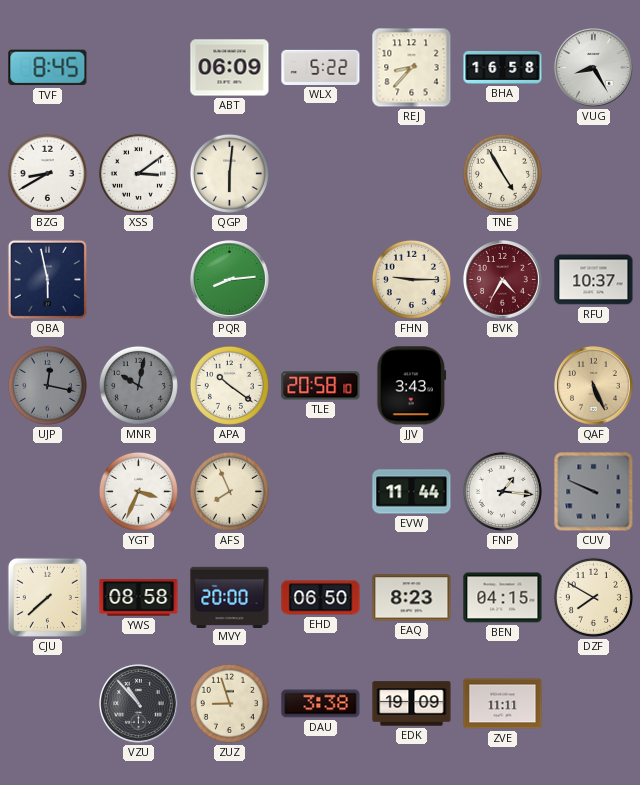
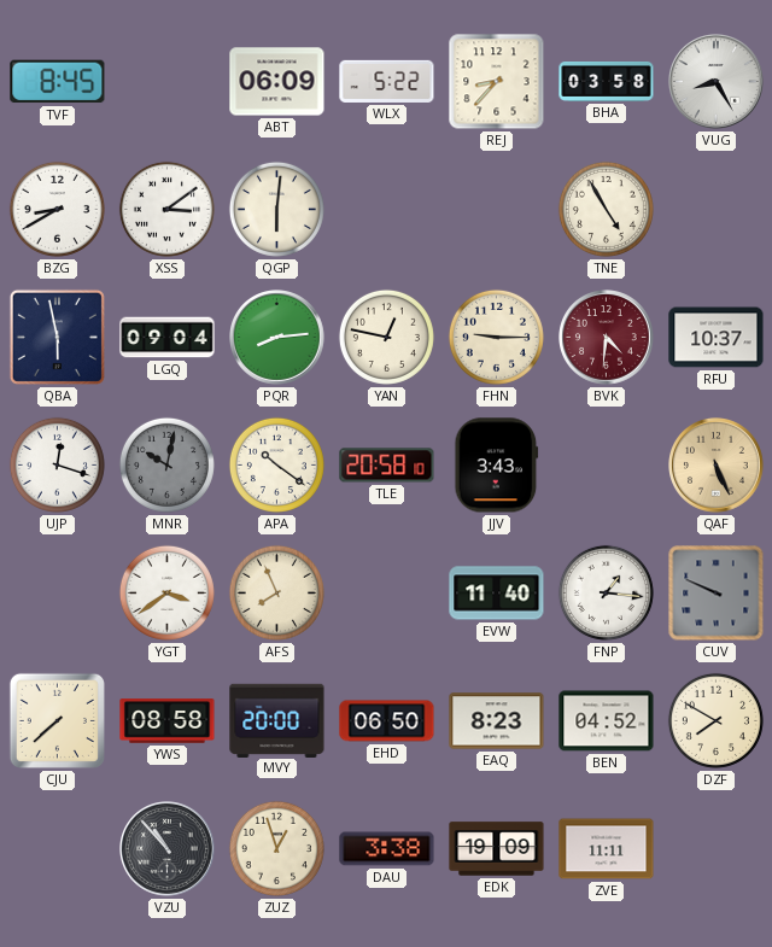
BHA: 16:58 -> 03:58 (607, 81)
LGQ: none -> 09:04 (168, 338)
YAN: none -> 12:47 (386, 337)
BVK: 4:35 -> 4:31 (607, 338)
UJP: 12:17 -> 12:18 (57, 464)
UJP dial: grey -> white (57, 464)
YGT: 3:34 -> 3:39 (166, 592)
EVW: 11:44 -> 11:40 (497, 594)
BEN: 04:15 -> 04:52 (607, 721)
ZUZ: 8:57 -> 12:57 (276, 848)
